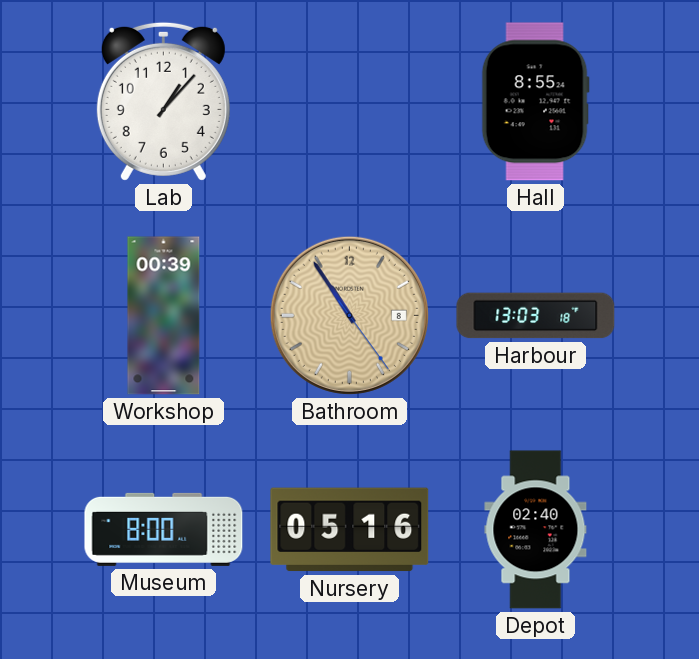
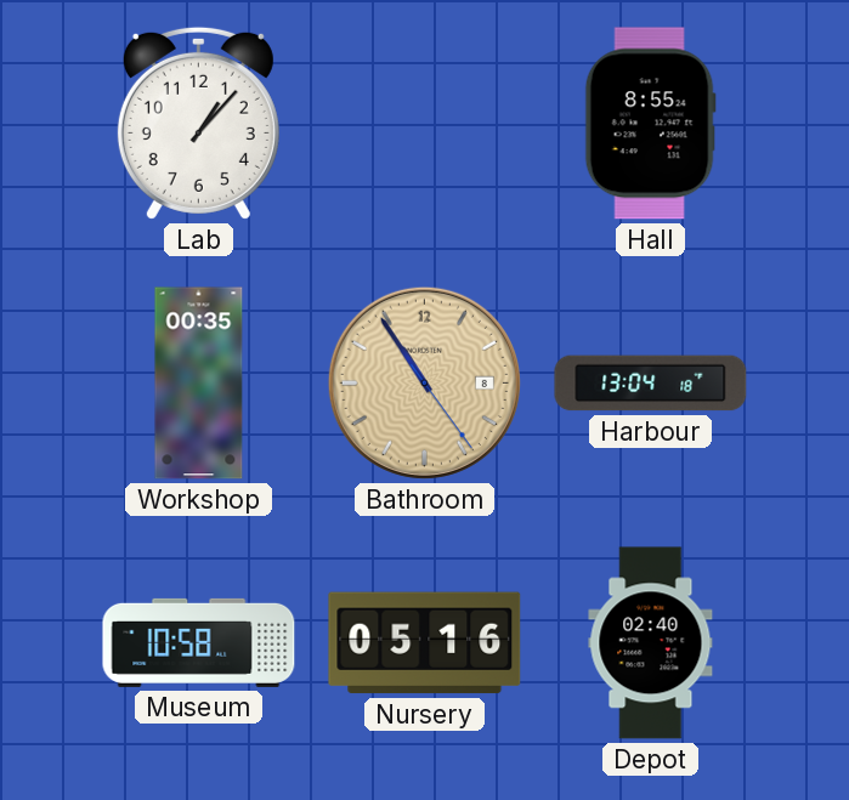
Workshop: 00:39 -> 00:35 (199, 384)
Harbour: 13:03 -> 13:04 (651, 384)
Museum: 8:00 -> 10:58 (199, 642)
